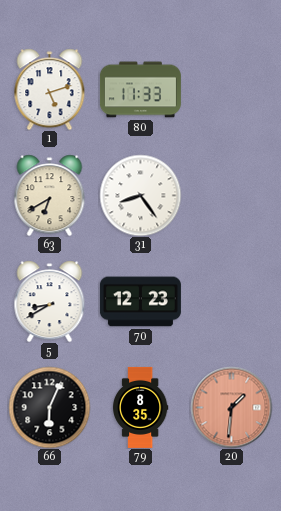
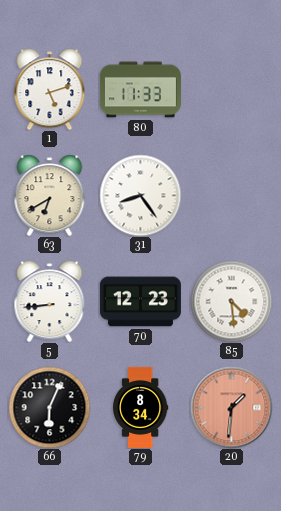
5: 8:40 -> 8:44 (50, 301)
85: none -> 4:29 (231, 301)
79: 8:35 -> 8:34 (140, 407)
